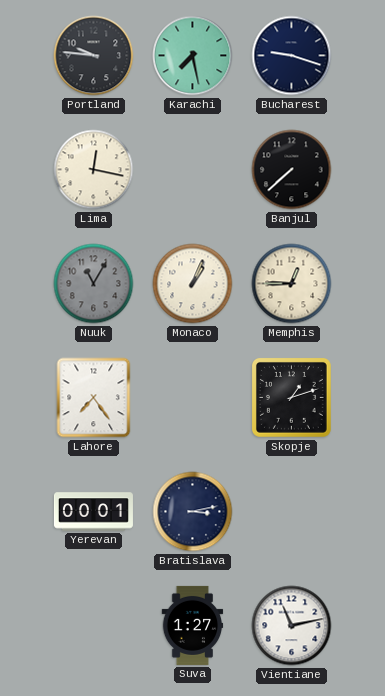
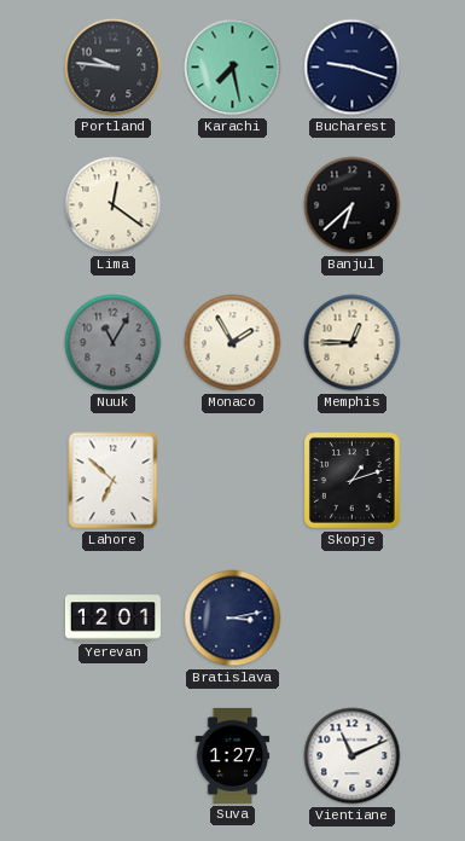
Lima: 12:17 -> 12:21 (114, 205)
Banjul: 7:38 -> 6:38 (353, 205)
Monaco: 1:04 -> 1:55 (233, 343)
Lahore: 7:24 -> 6:52 (114, 481)
Yerevan: 00:01 -> 12:01 (112, 619)
Vientiane: 11:13 -> 11:11 (353, 756)
